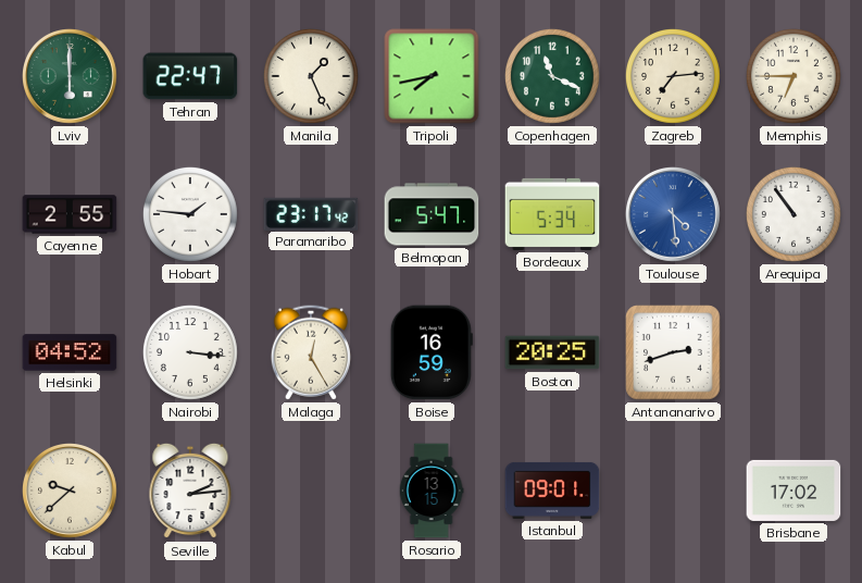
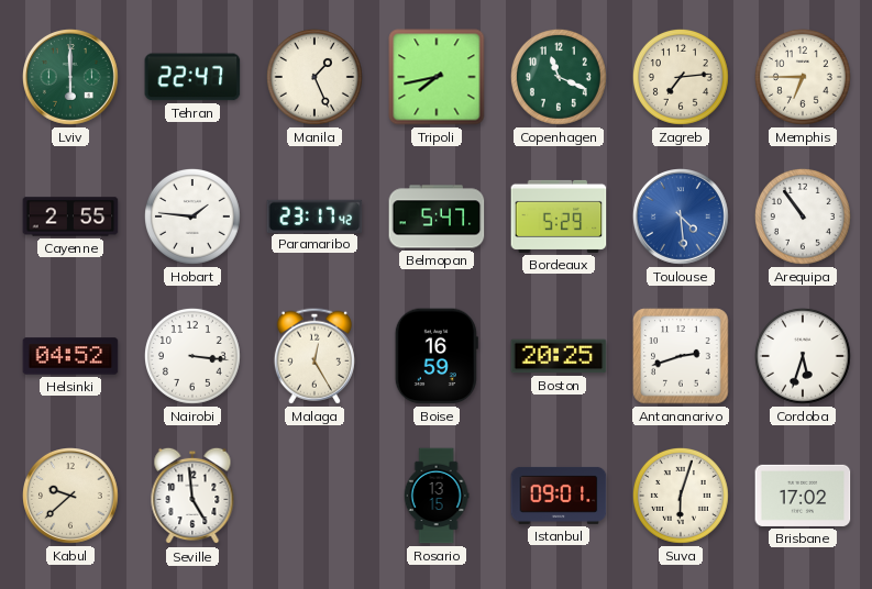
Bordeaux: 5:34 -> 5:29 (559, 216)
Cordoba: none -> 5:33 (803, 356)
Seville: 2:14 -> 4:59 (192, 496)
Suva: none -> 6:03 (681, 496)
